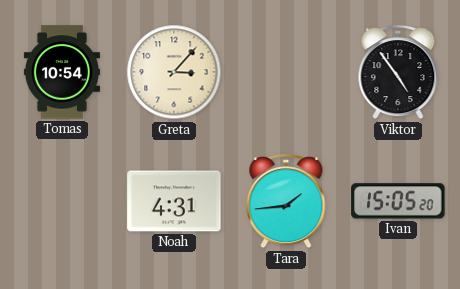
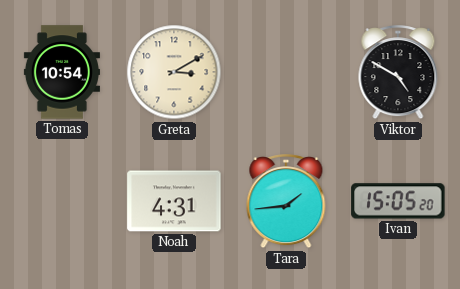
Greta: 3:07 -> 3:10 (174, 72)
Viktor: 4:54 -> 4:50 (398, 73)
